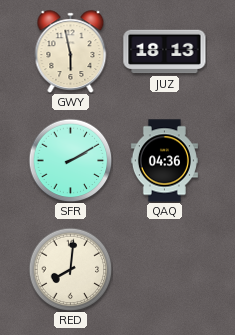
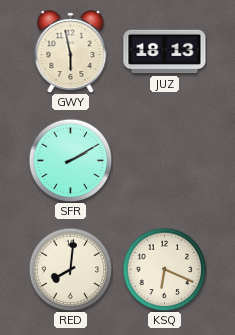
QAQ: 04:36 -> none (164, 161)
KSQ: none -> 6:19 (164, 269)
